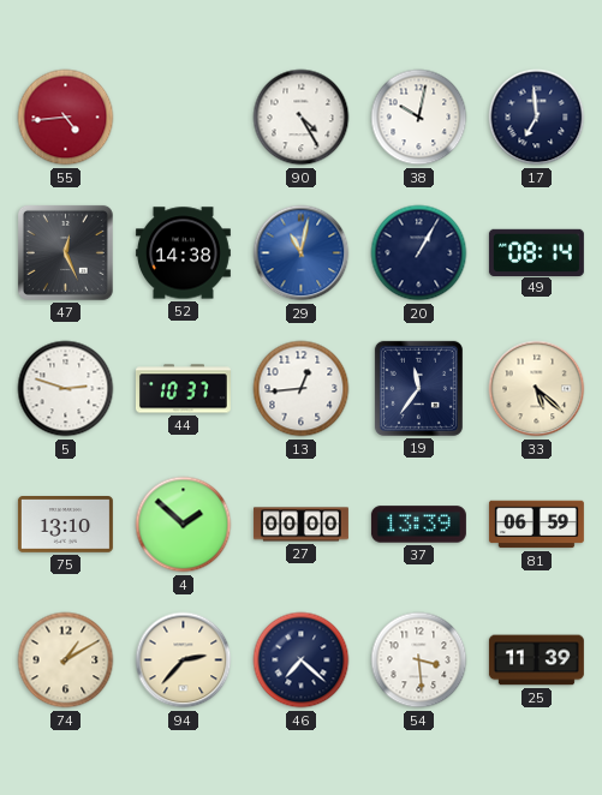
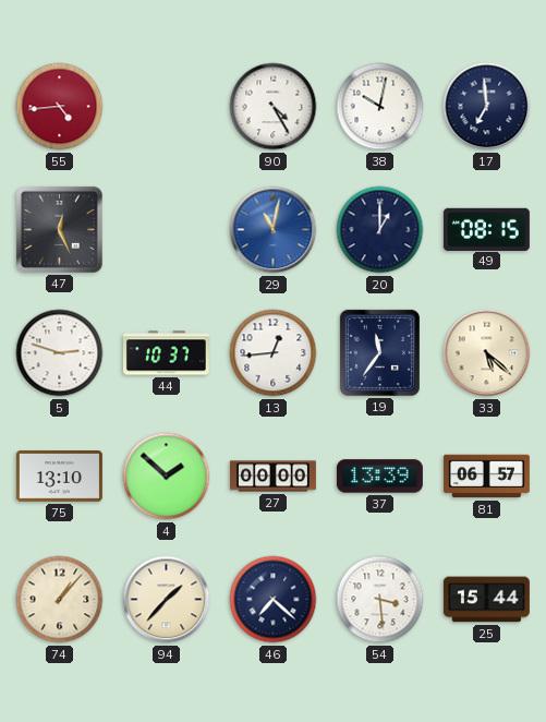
52: 14:38 -> none (183, 253)
20: 1:05 -> 1:00 (380, 230)
49: 08:14 -> 08:15 (486, 229)
81: 06:59 -> 06:57 (486, 477)
74: 1:10 -> 1:07 (60, 600)
94: 2:37 -> 1:37 (167, 600)
25: 11:39 -> 15:44 (486, 600)
